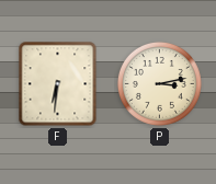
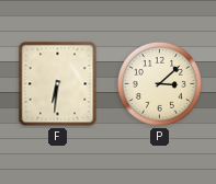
P: 3:13 -> 3:08 (159, 83)
